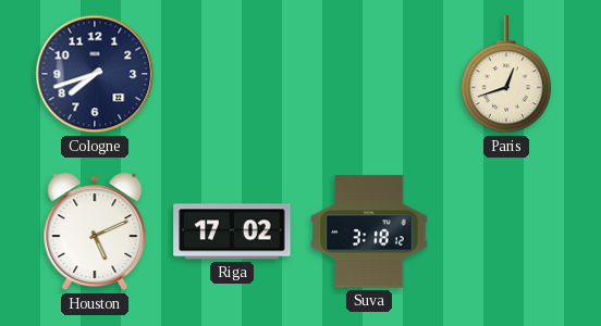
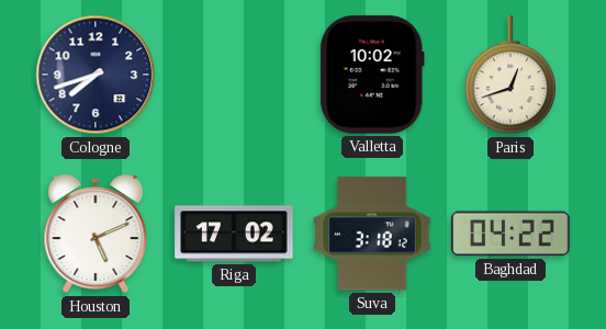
Valletta: none -> 10:02 (372, 75)
Baghdad: none -> 04:22 (510, 234)
